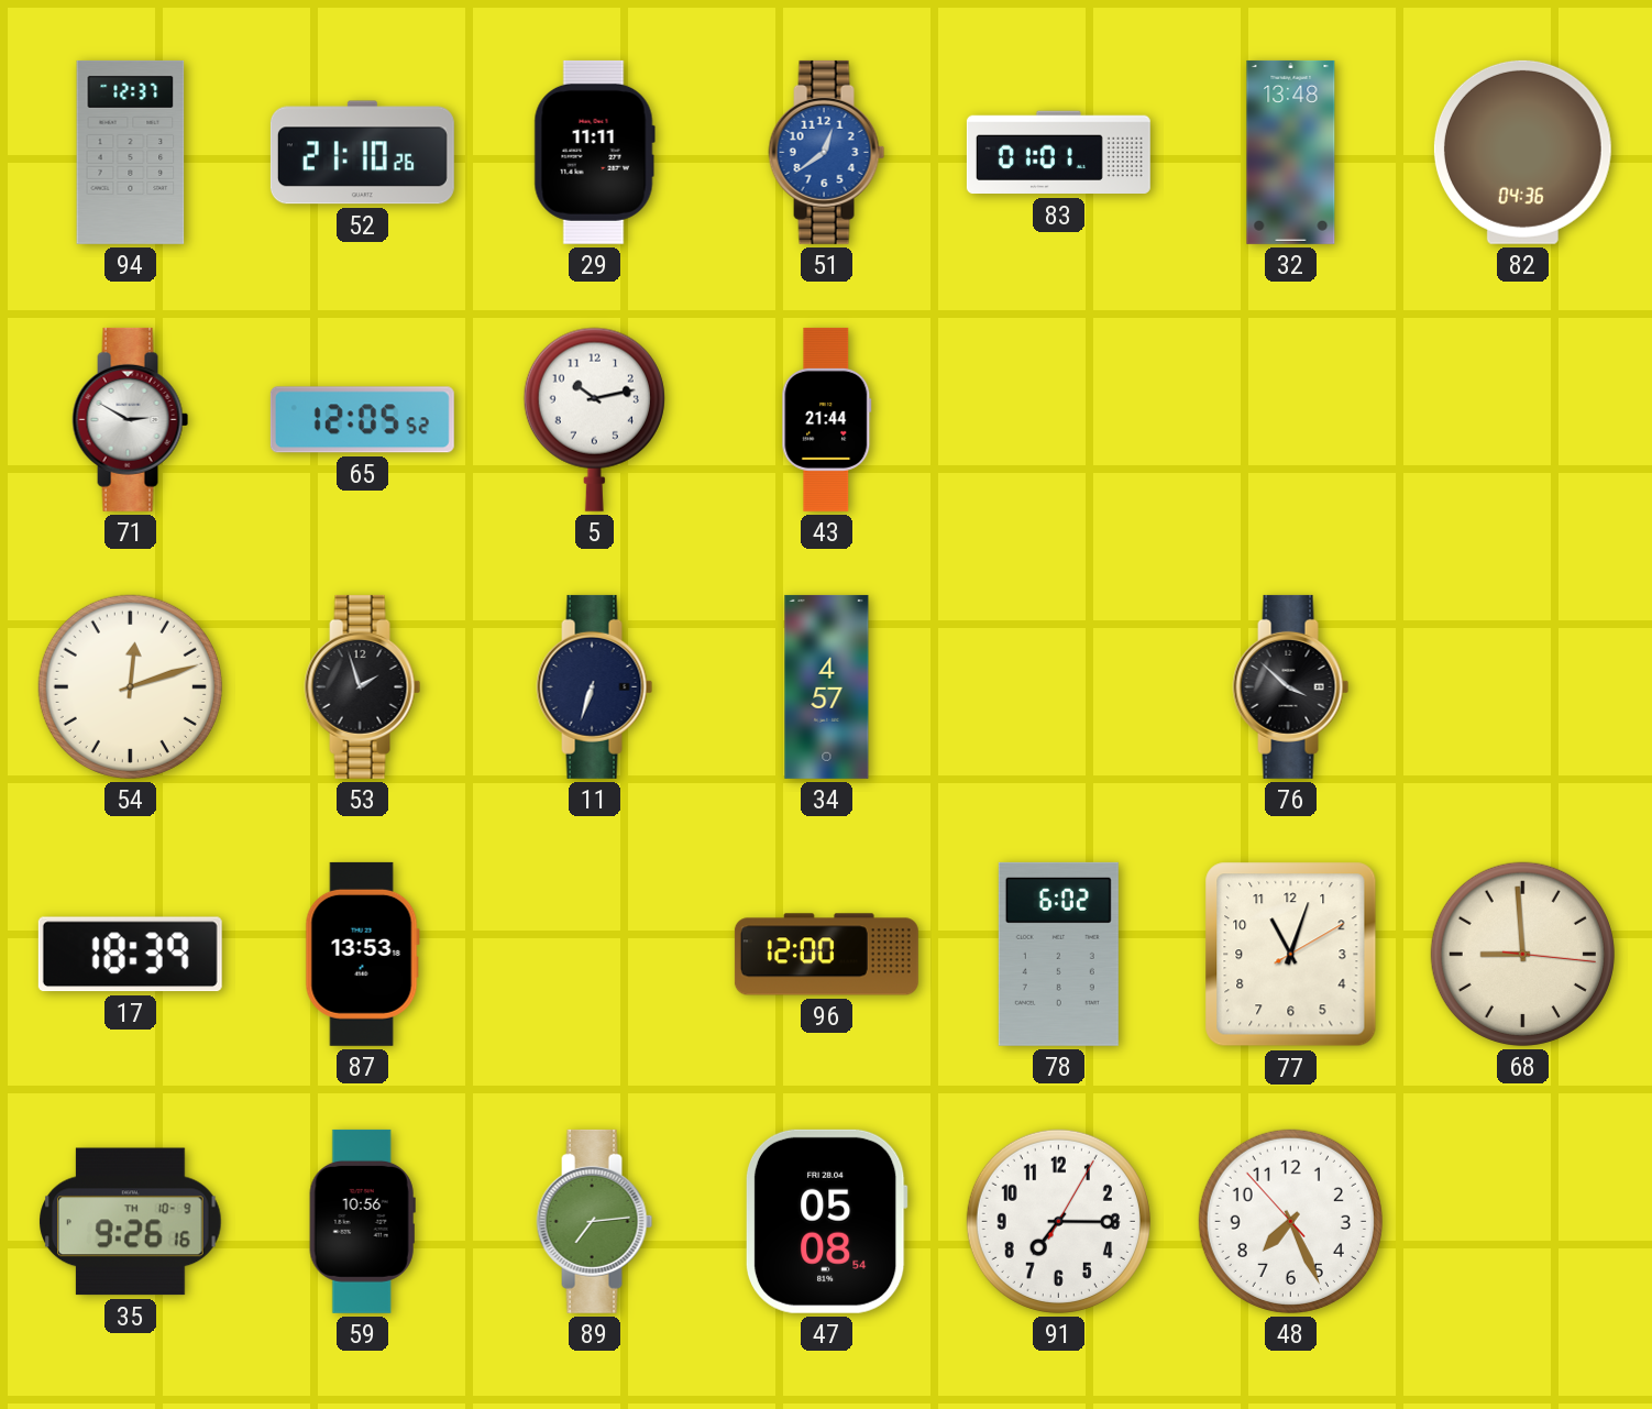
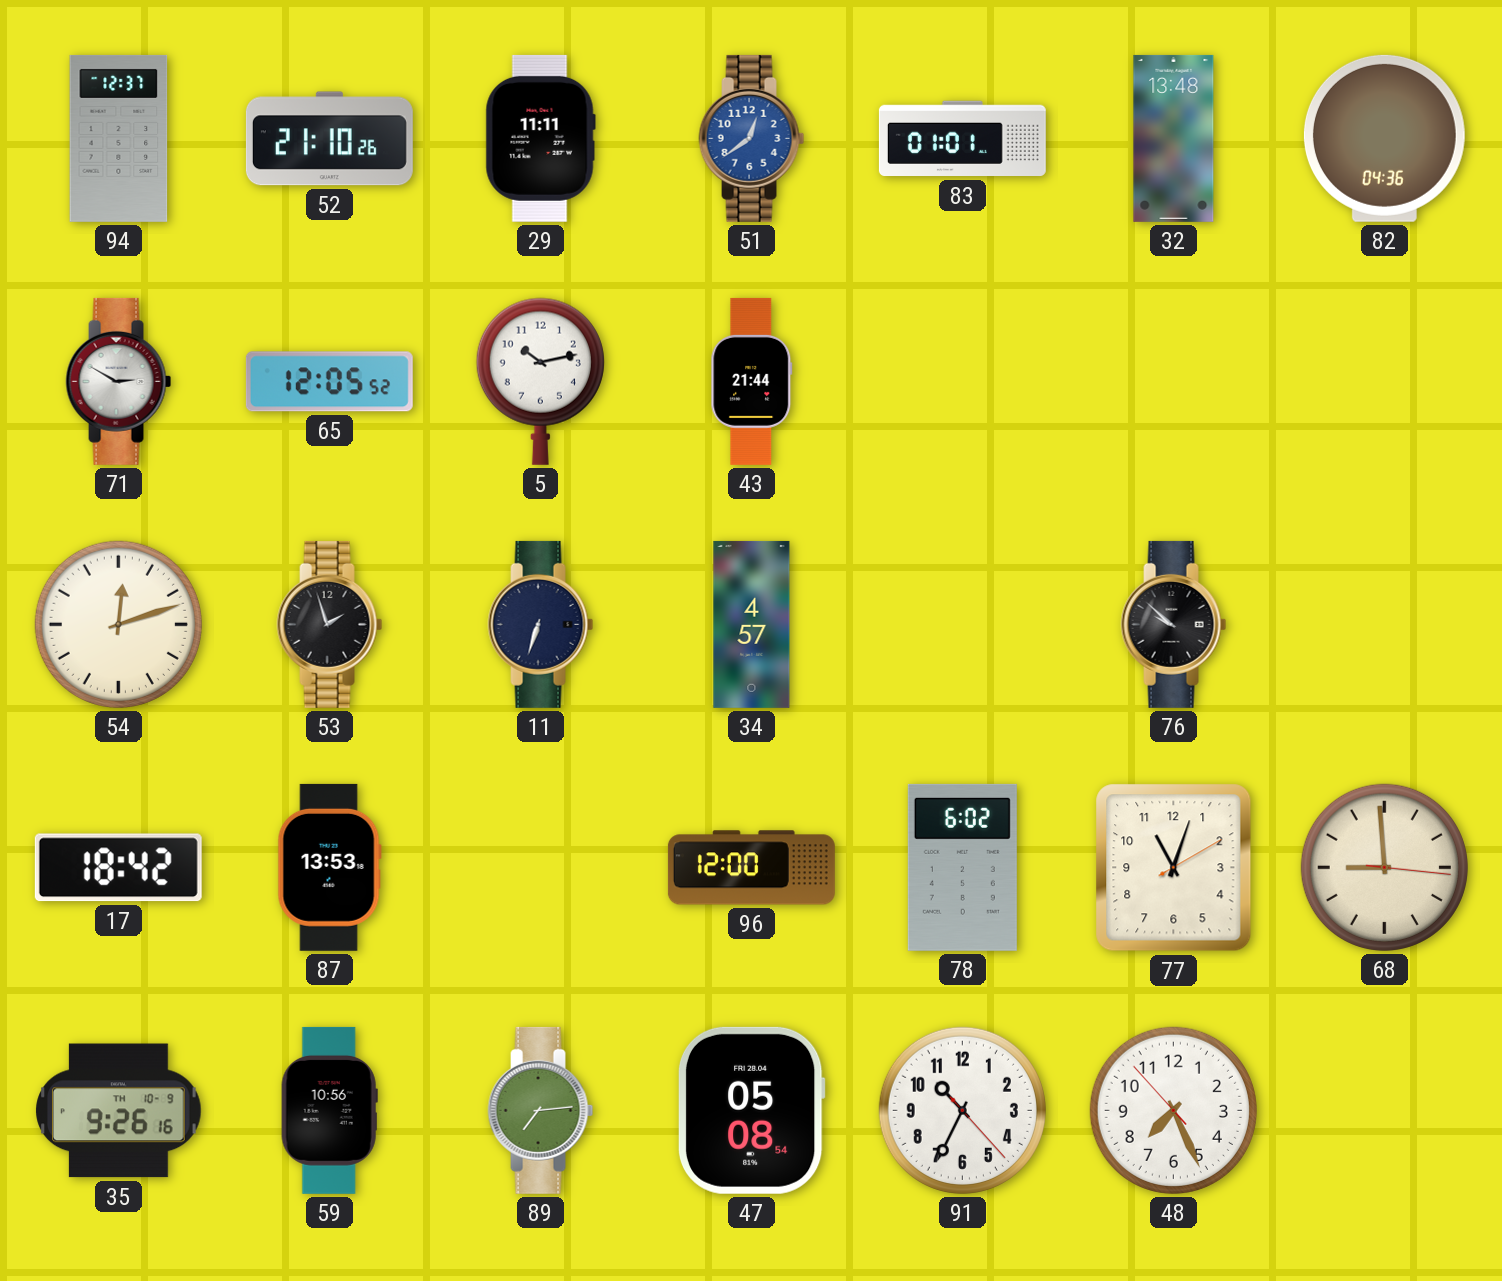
76: 3:52 -> 9:52 (1174, 624)
17: 18:39 -> 18:42 (118, 868)
91: 7:15 -> 10:34 (962, 1110)
